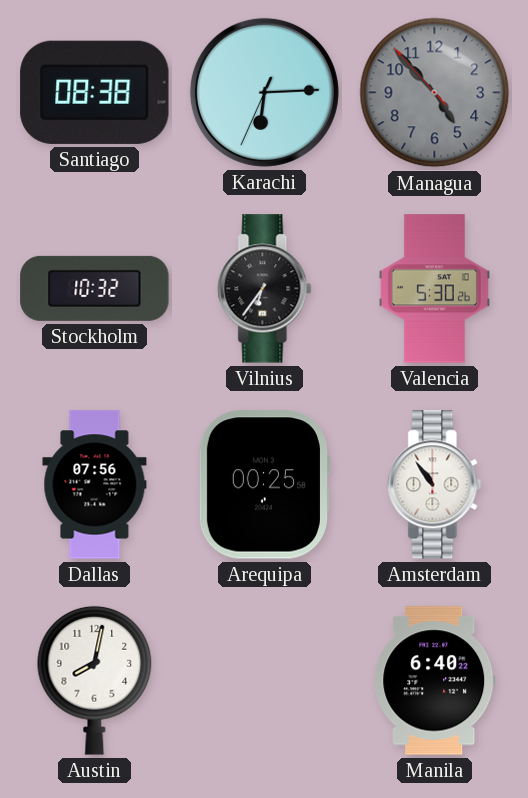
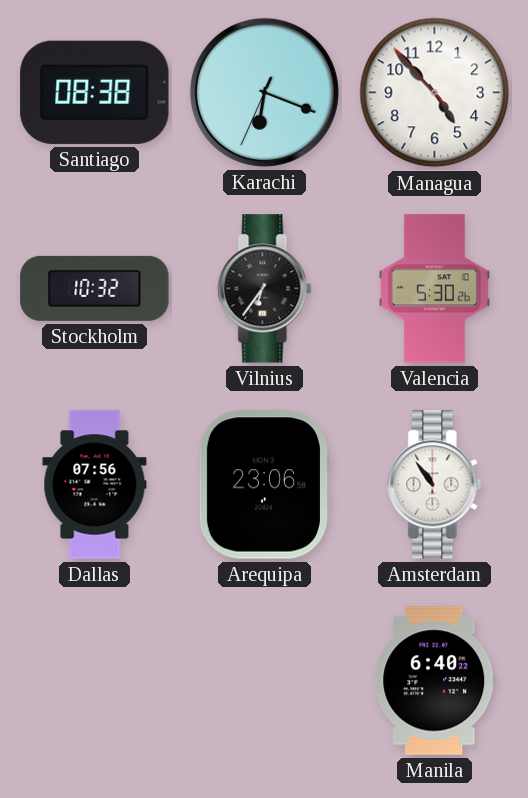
Karachi: 6:14 -> 6:18 (264, 92)
Managua dial: grey -> white (435, 93)
Arequipa: 00:25 -> 23:06 (263, 485)
Austin: 8:02 -> none (95, 680)
